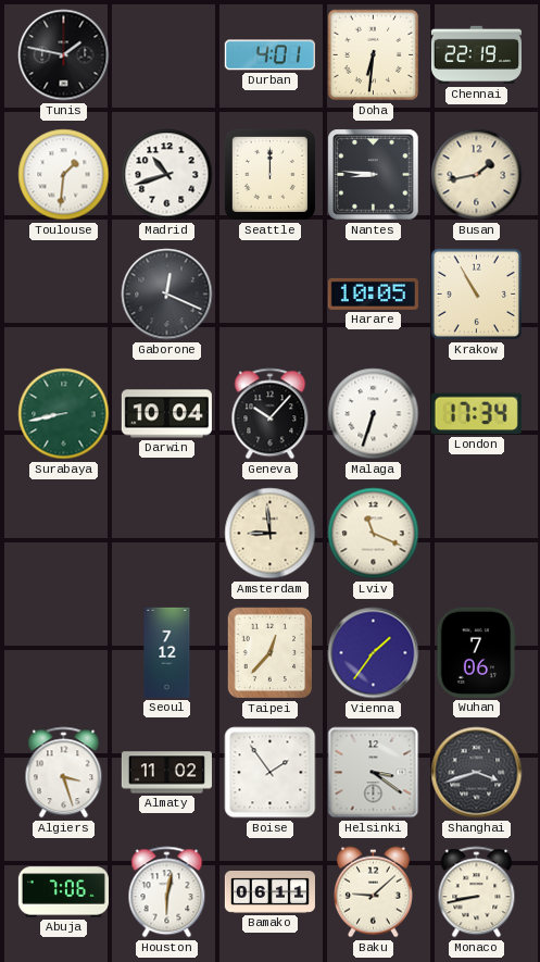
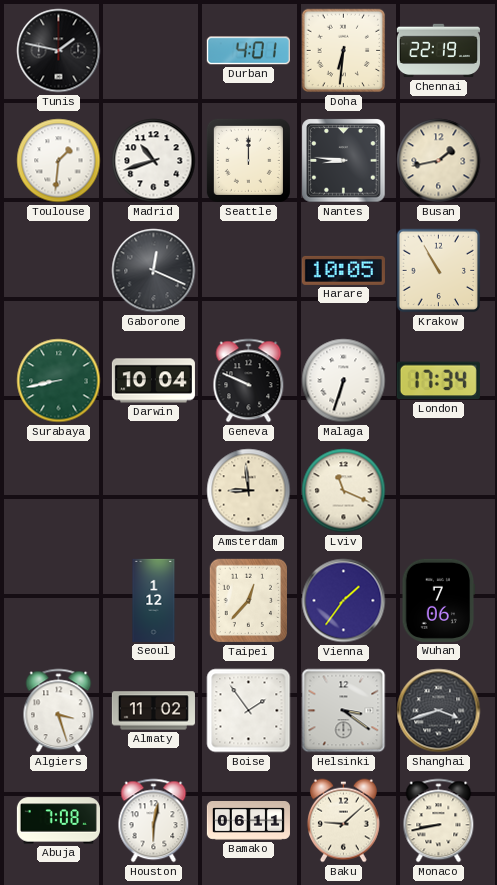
Geneva: 10:07 -> 9:49 (249, 381)
Seoul: 7:12 -> 1:12 (154, 600)
Abuja: 7:06 -> 7:08 (58, 821)
